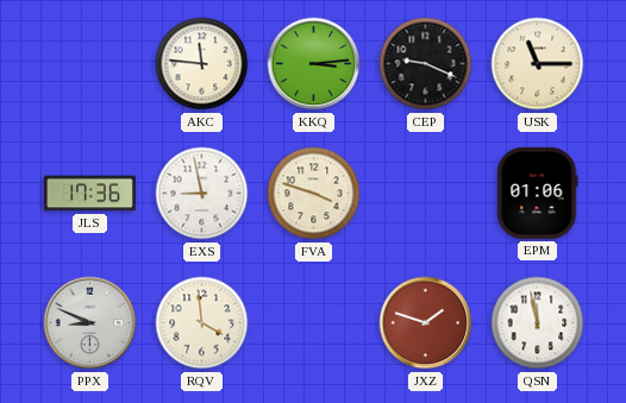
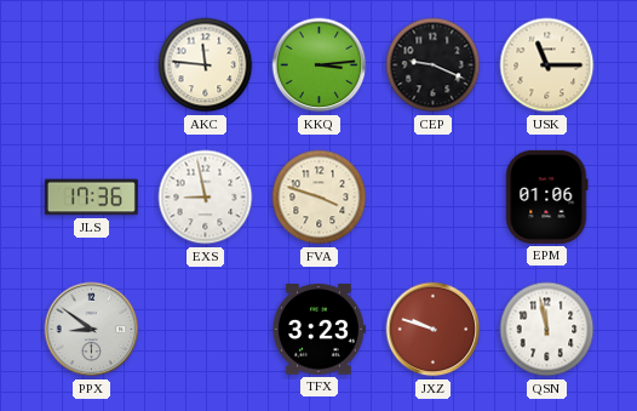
PPX: 8:49 -> 8:51 (92, 330)
RQV: 3:59 -> none (202, 323)
TFX: none -> 3:23 (318, 330)
JXZ: 1:48 -> 9:48 (434, 330)
